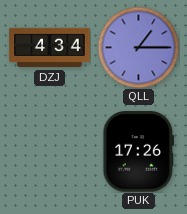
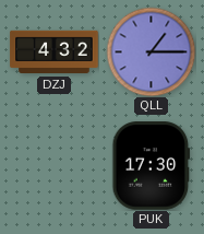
DZJ: 4:34 -> 4:32 (55, 52)
PUK: 17:26 -> 17:30 (152, 166)
